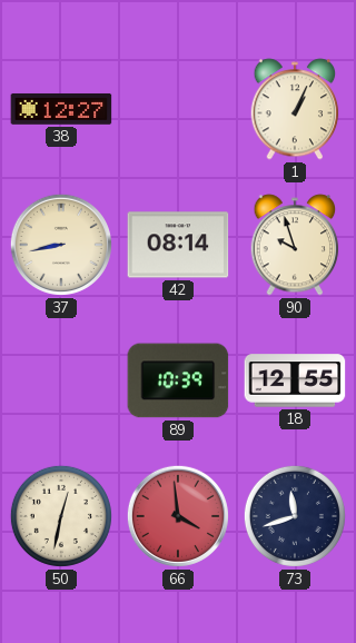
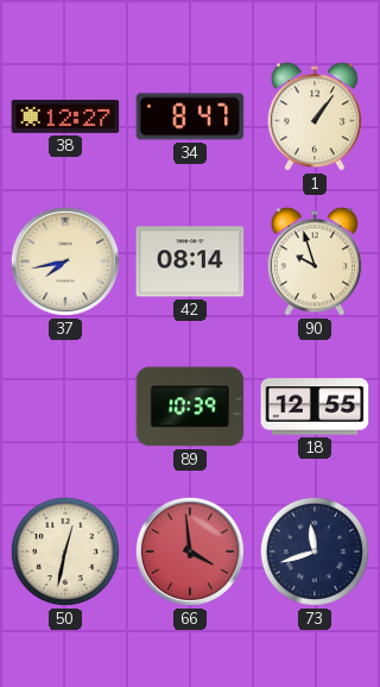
34: none -> 8:47 (190, 116)
1: 1:04 -> 1:06 (315, 116)
37: 8:43 -> 7:43 (65, 261)
